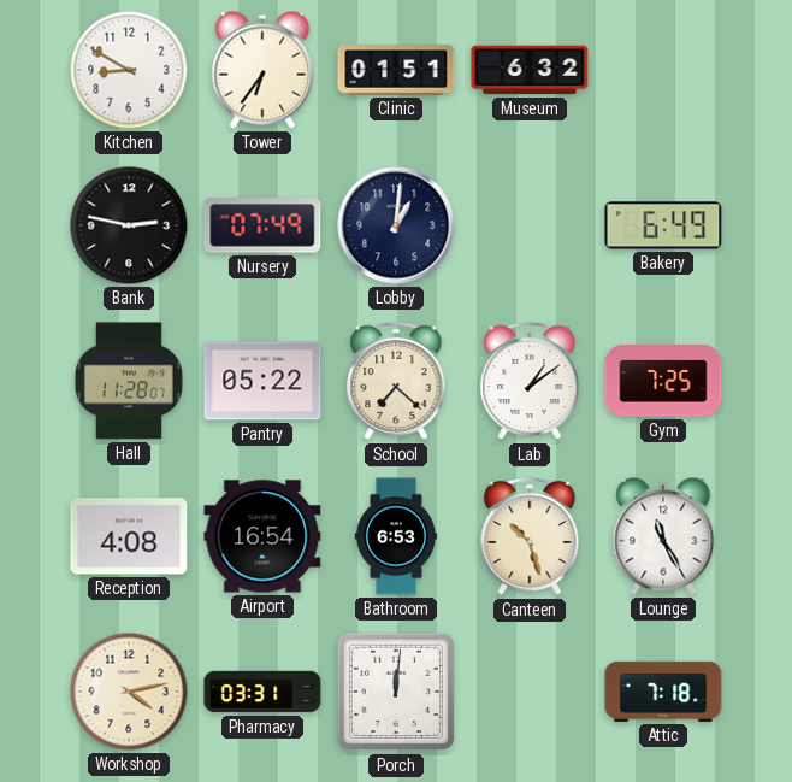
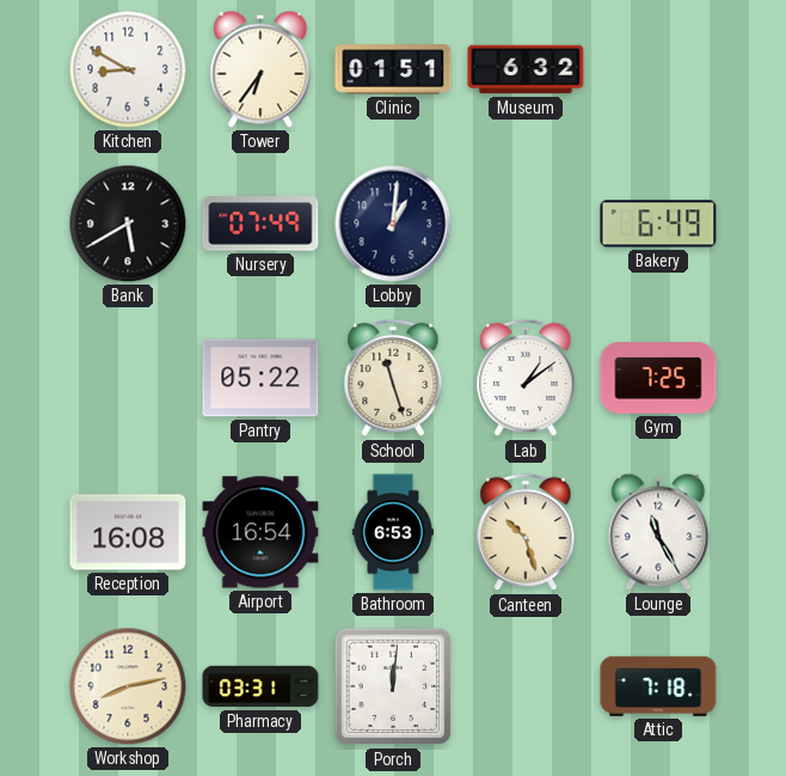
Bank: 2:47 -> 5:40 (128, 224)
Hall: 11:28 -> none (129, 381)
School: 7:22 -> 11:27 (393, 378)
Reception: 4:08 -> 16:08 (128, 532)
Workshop: 4:13 -> 8:13 (128, 686)
